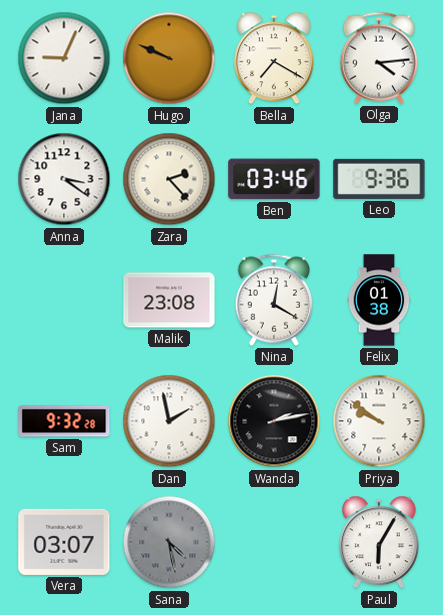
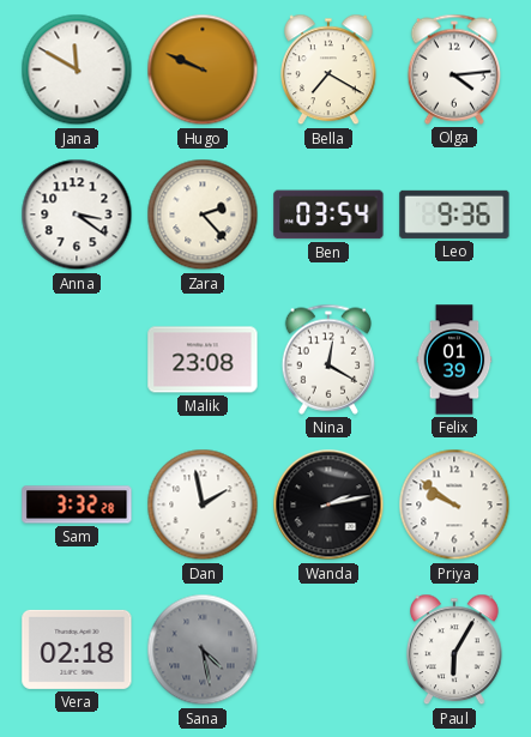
Jana: 9:04 -> 11:50 (77, 70)
Ben: 03:46 -> 03:54 (328, 215)
Felix: 01:38 -> 01:39 (454, 360)
Sam: 9:32 -> 3:32 (77, 505)
Vera: 03:07 -> 02:18 (77, 650)
